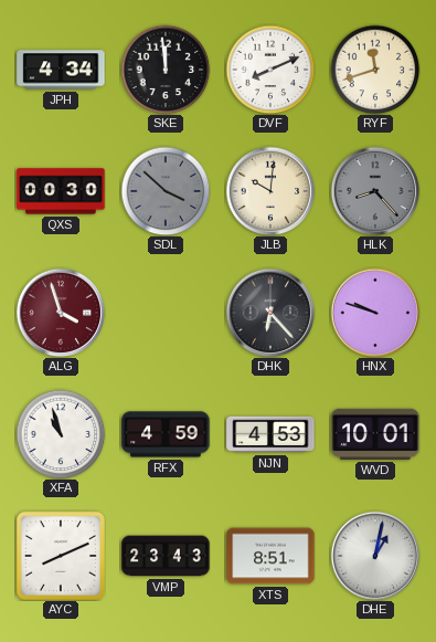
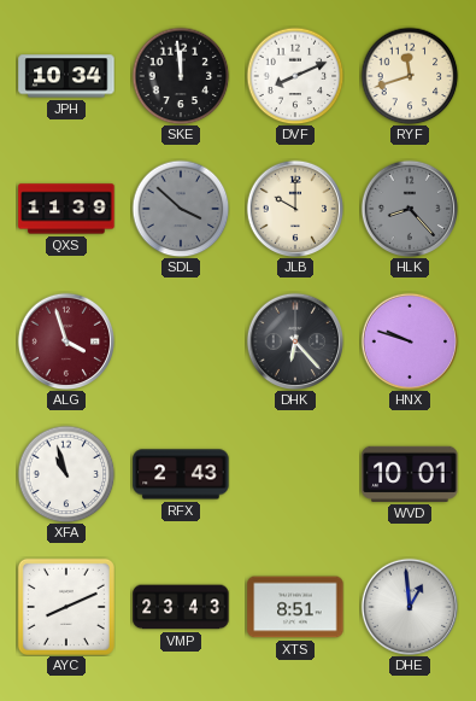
JPH: 4:34 -> 10:34 (66, 76)
QXS: 00:30 -> 11:39 (66, 209)
JLB: 10:01 -> 10:00 (295, 209)
RFX: 4:59 -> 2:43 (181, 474)
NJN: 4:53 -> none (270, 434)
DHE: 1:02 -> 12:59 (410, 607)
